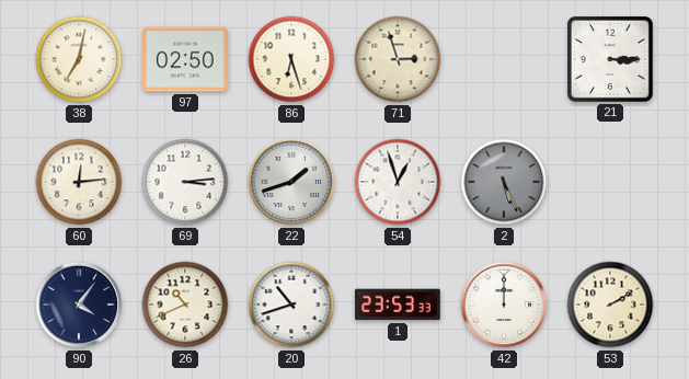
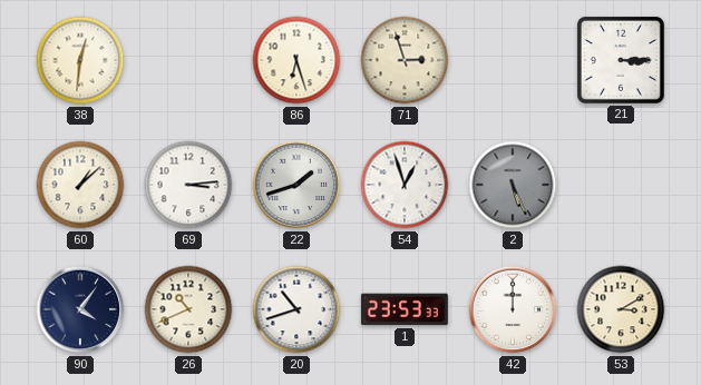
38: 7:02 -> 12:31 (80, 60)
97: 02:50 -> none (185, 59)
60: 12:14 -> 1:08 (80, 185)
53: 2:10 -> 3:10 (621, 309)
